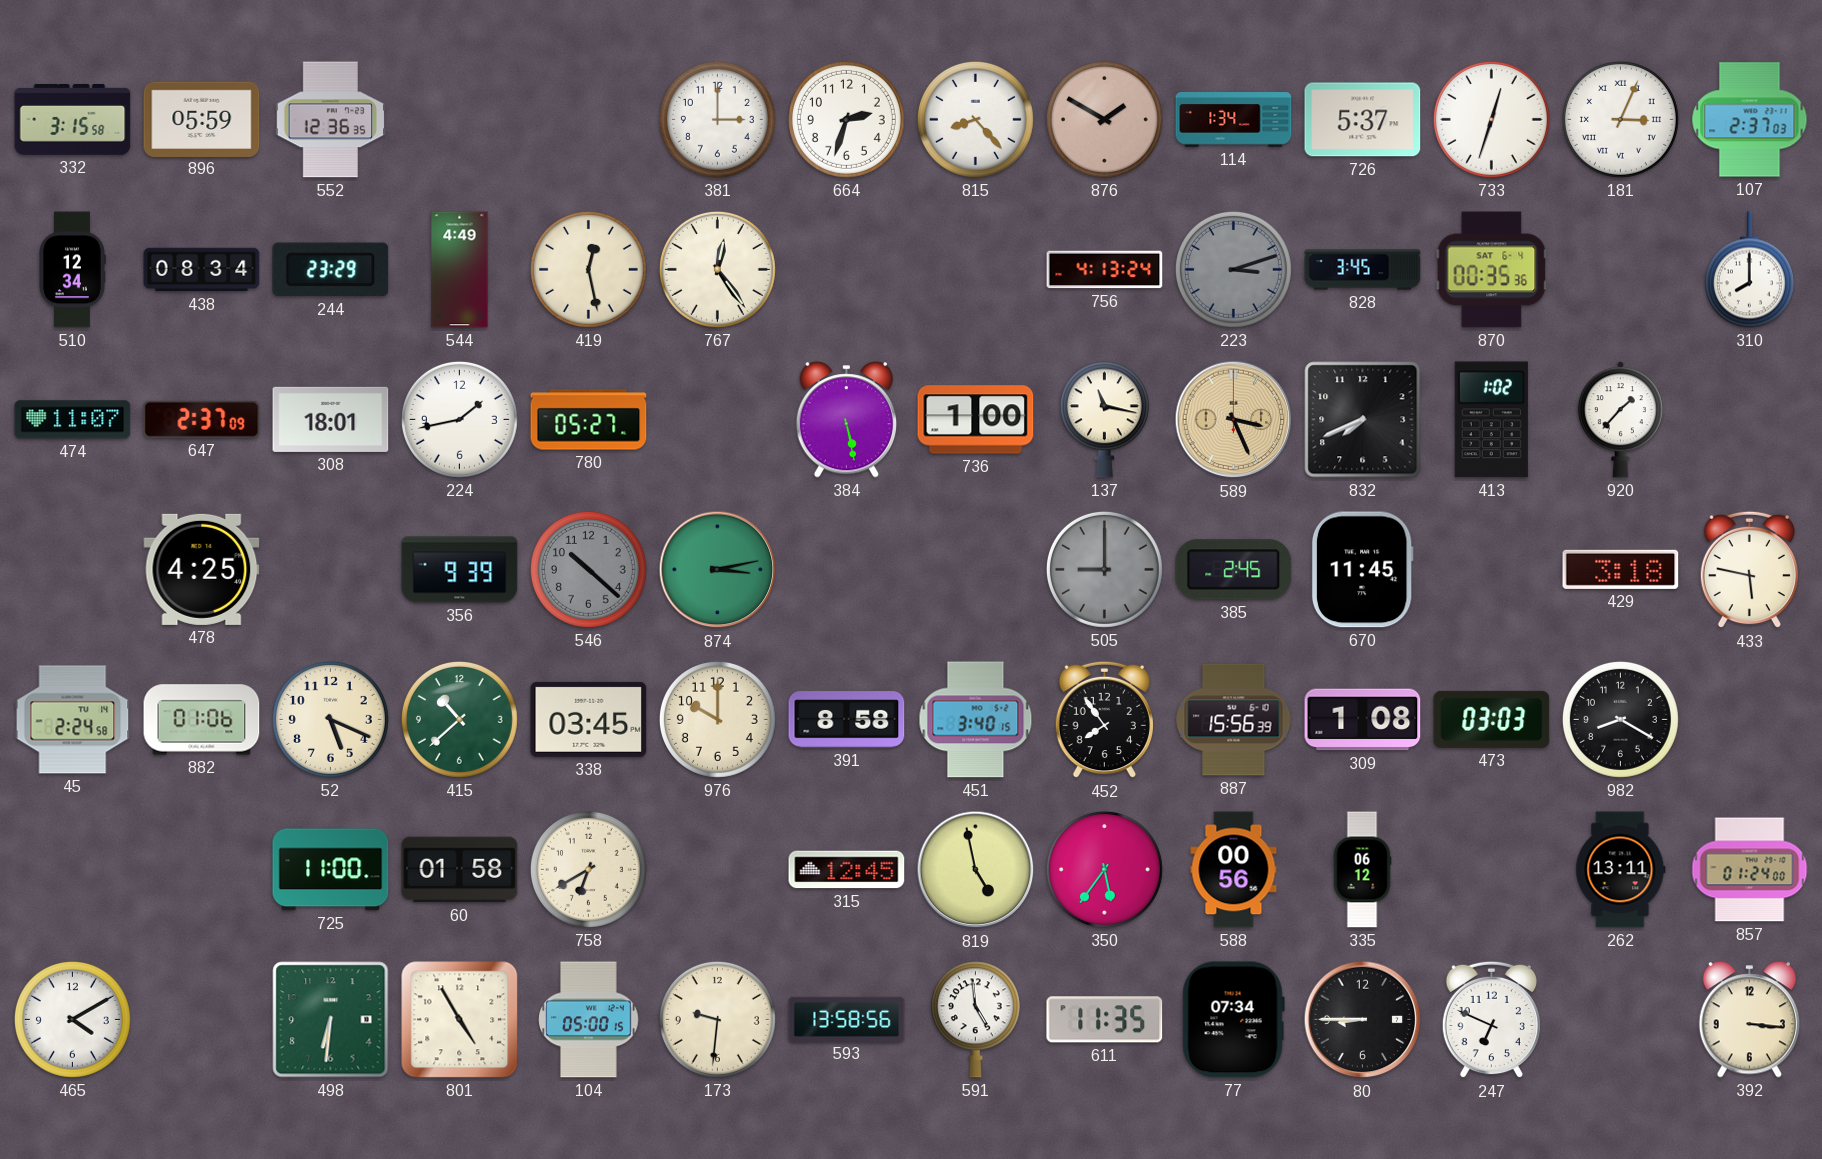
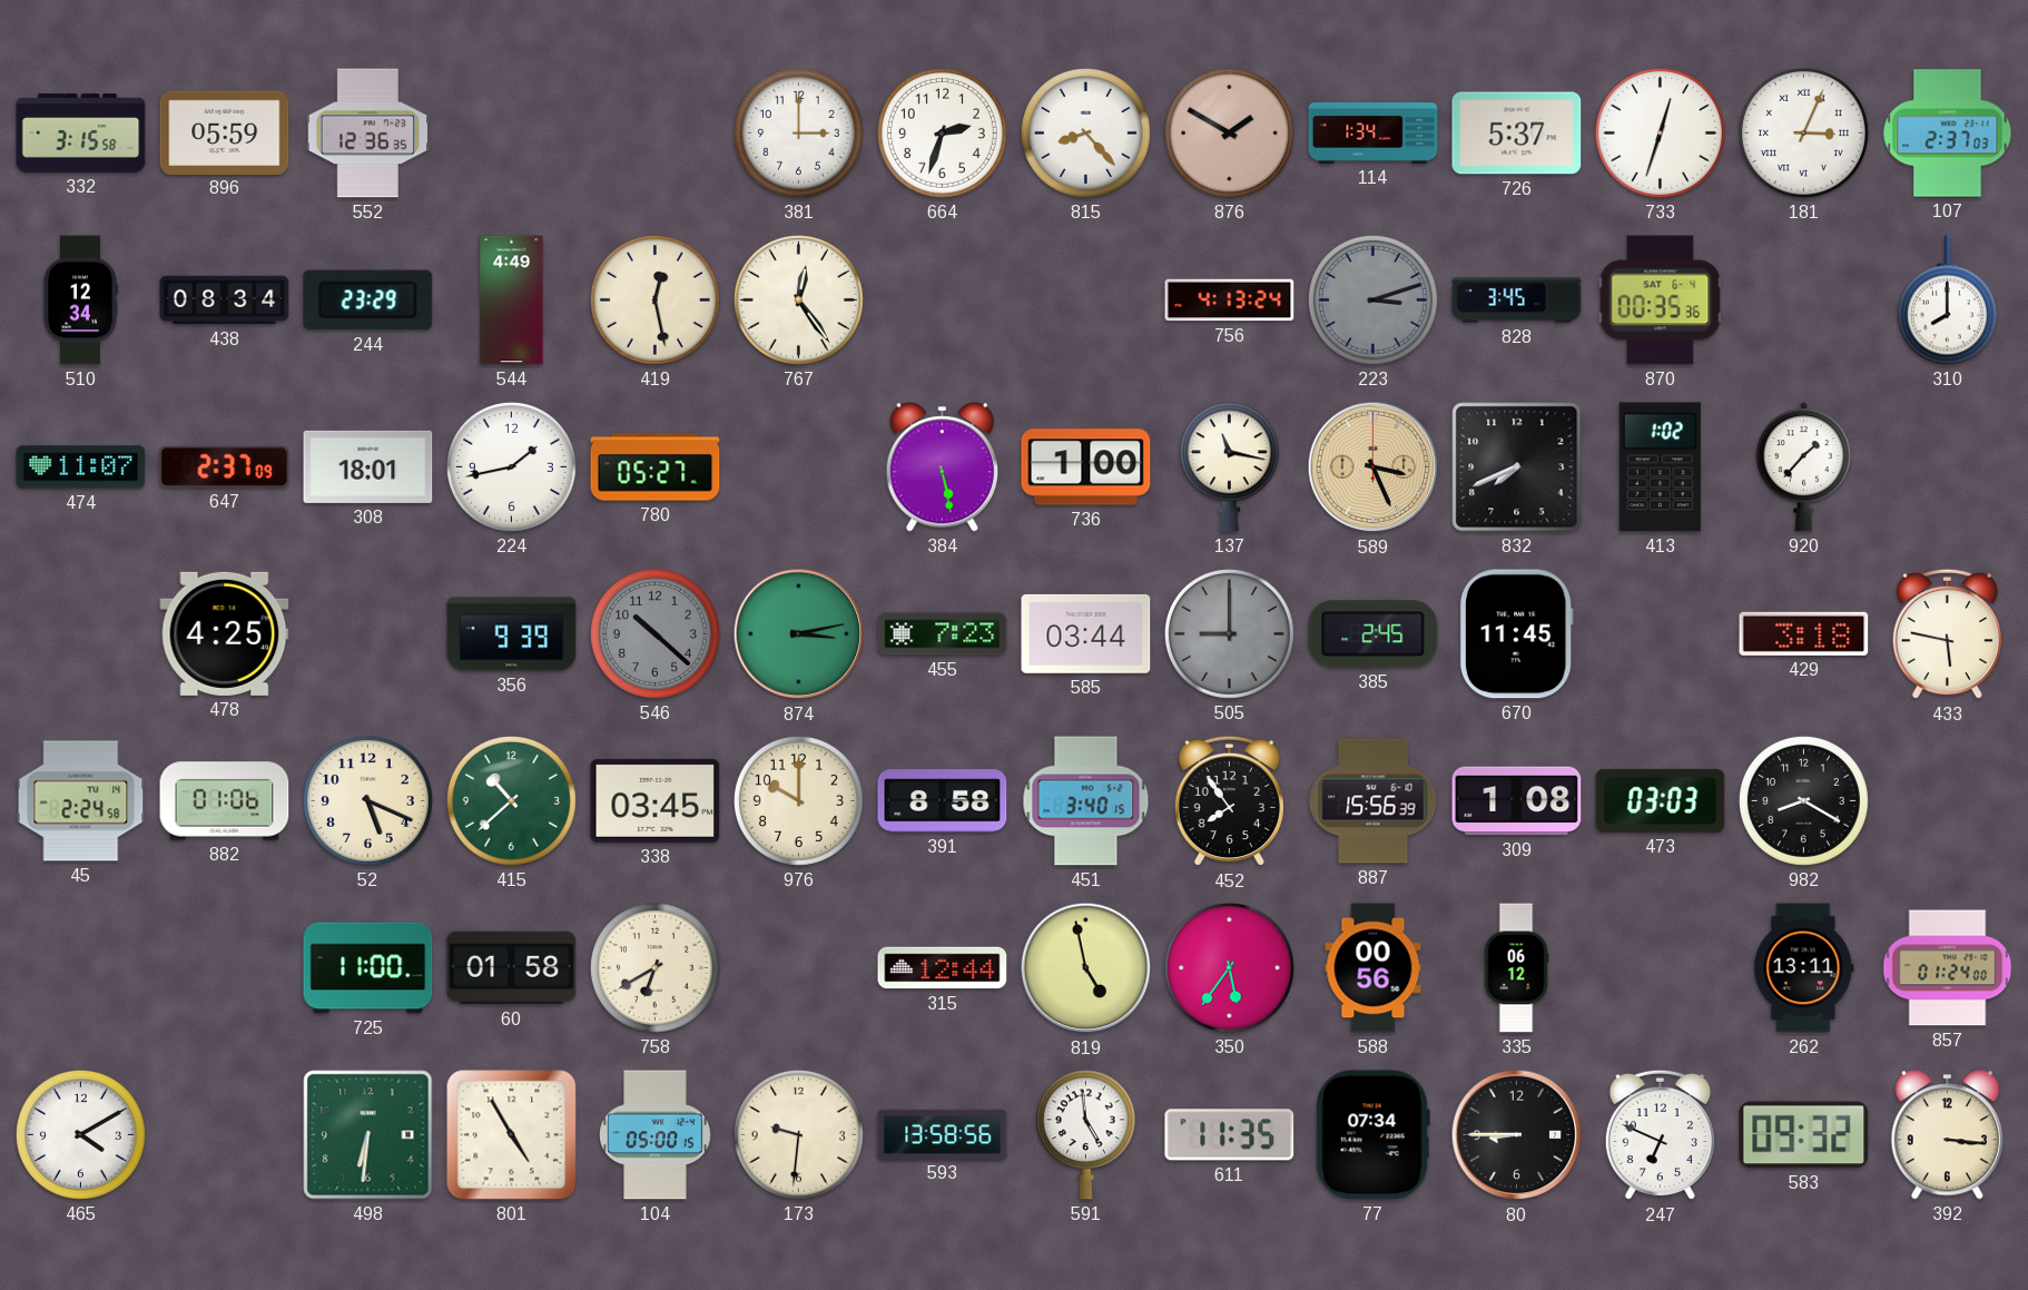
455: none -> 7:23 (943, 634)
585: none -> 03:44 (1086, 633)
315: 12:45 -> 12:44 (943, 968)
583: none -> 09:32 (1804, 1135)
